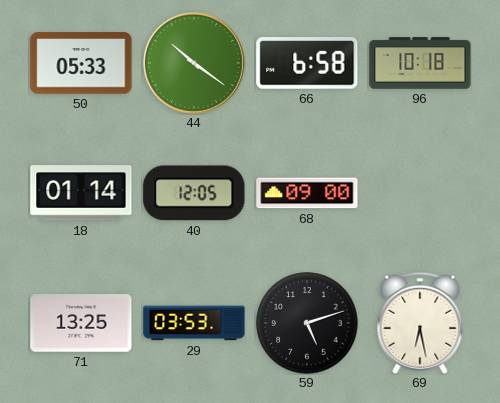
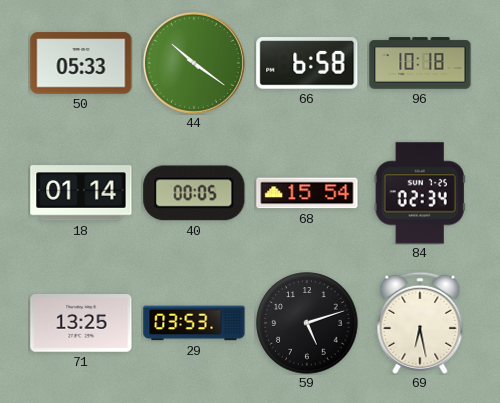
40: 12:05 -> 00:05 (194, 193)
68: 09:00 -> 15:54 (307, 193)
84: none -> 02:34 (420, 193)
